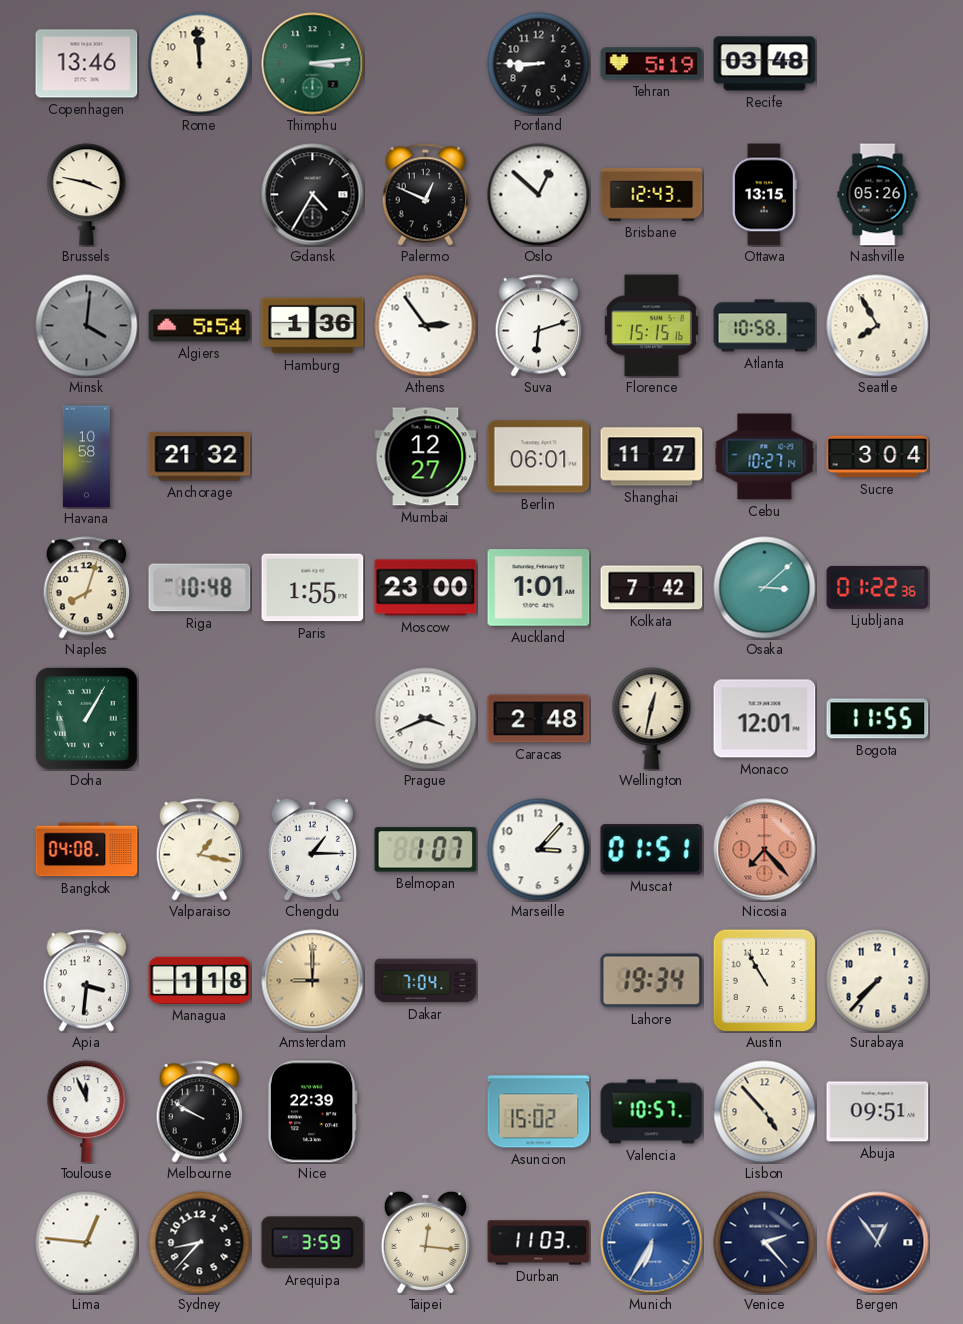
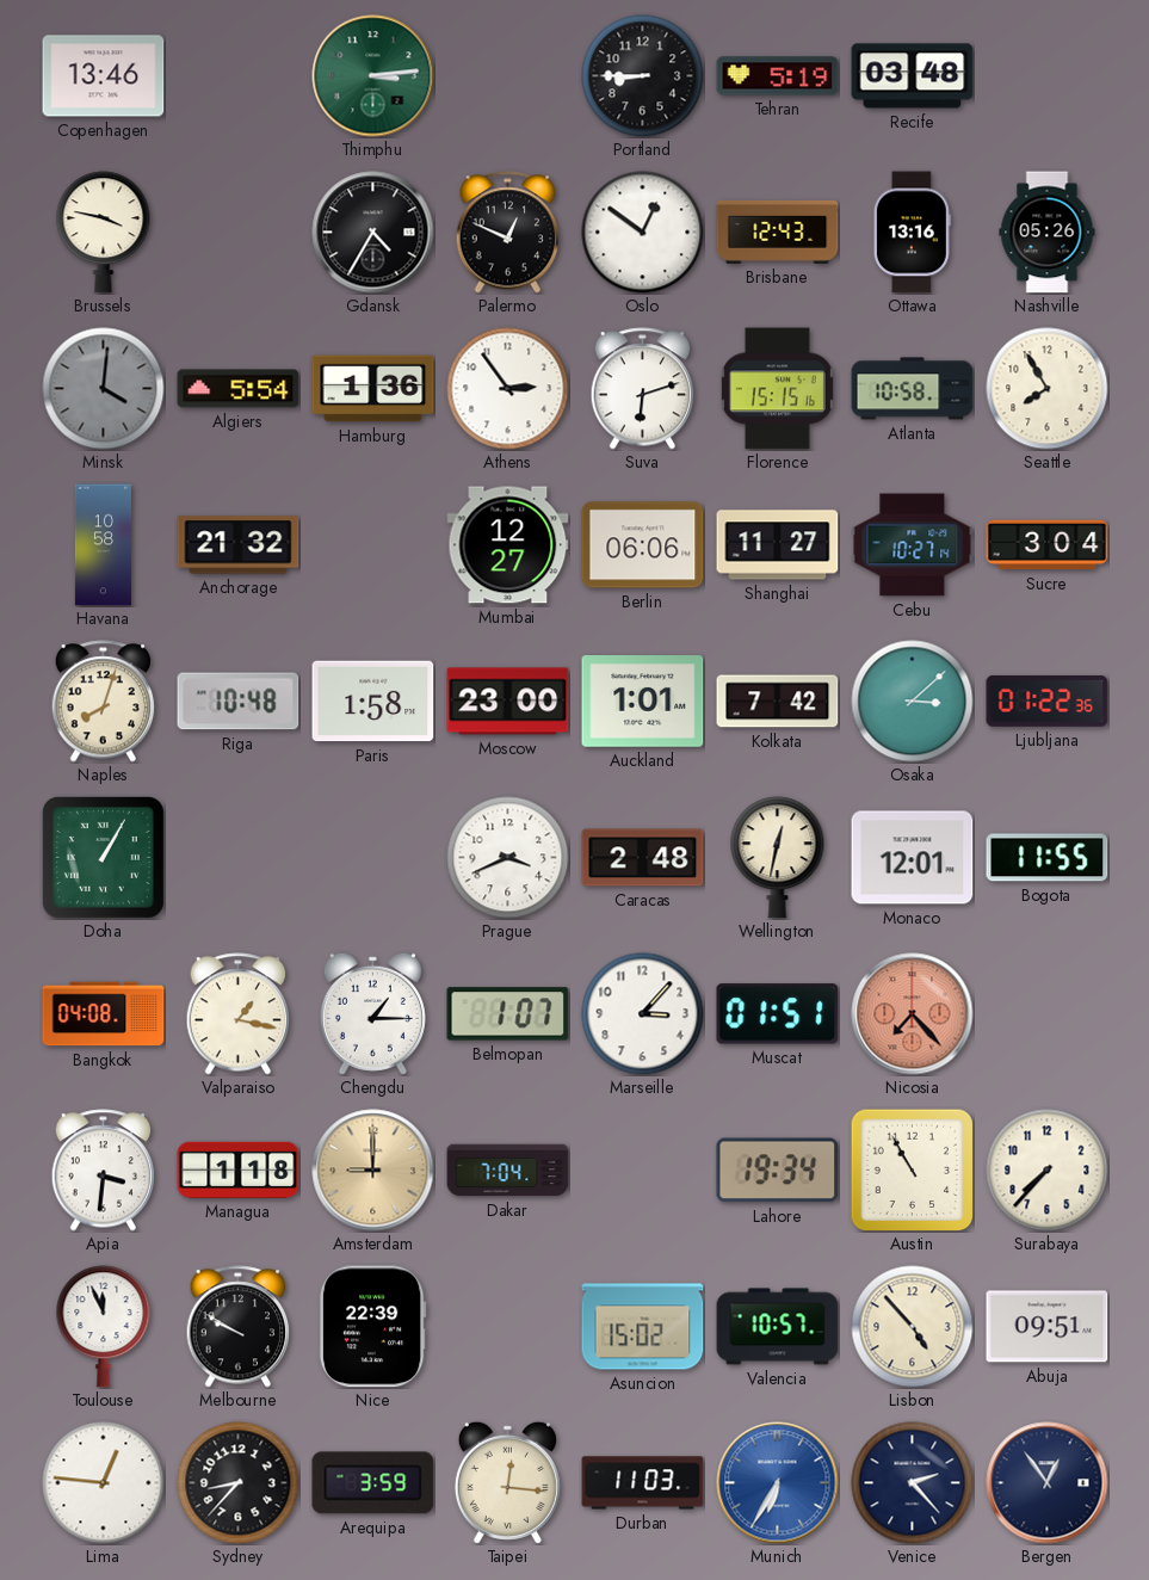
Rome: 11:59 -> none (200, 64)
Oslo: 12:52 -> 12:51 (643, 233)
Ottawa: 13:15 -> 13:16 (912, 233)
Berlin: 06:01 -> 06:06 (643, 545)
Paris: 1:55 -> 1:58 (373, 702)
